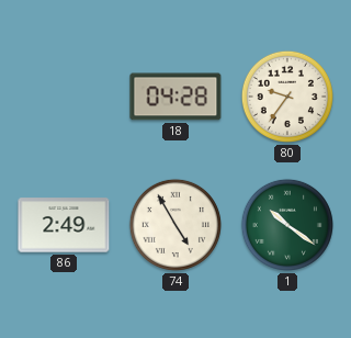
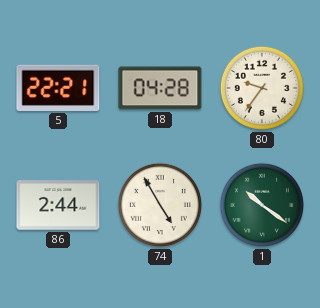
5: none -> 22:21 (58, 88)
86: 2:49 -> 2:44 (58, 205)
